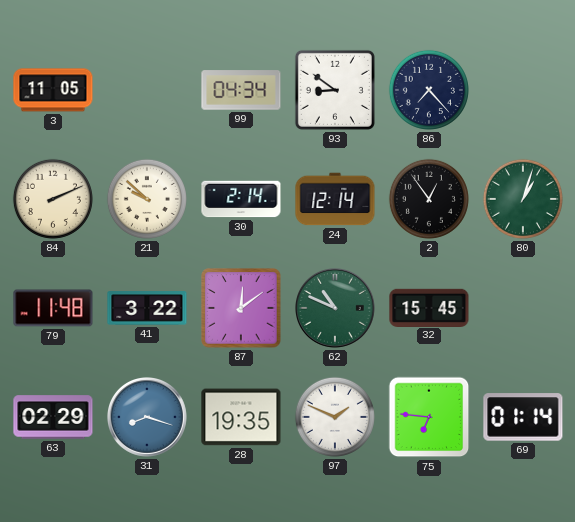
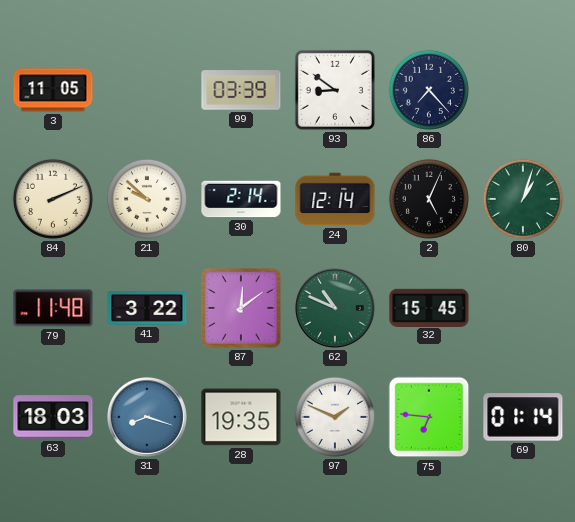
99: 04:34 -> 03:39 (241, 90)
2: 12:54 -> 5:04 (429, 199)
63: 02:29 -> 18:03 (53, 417)
